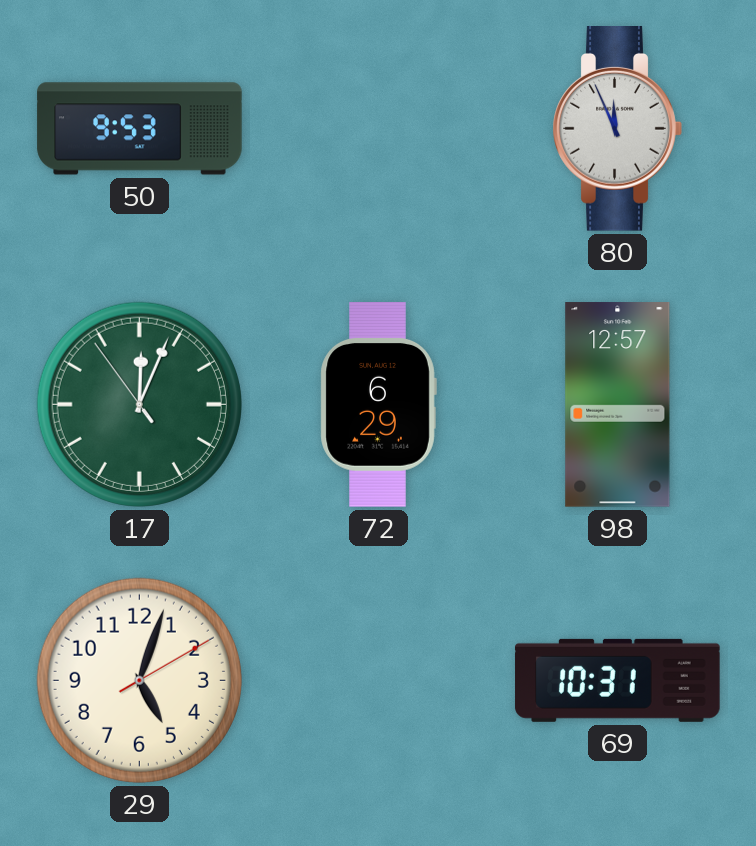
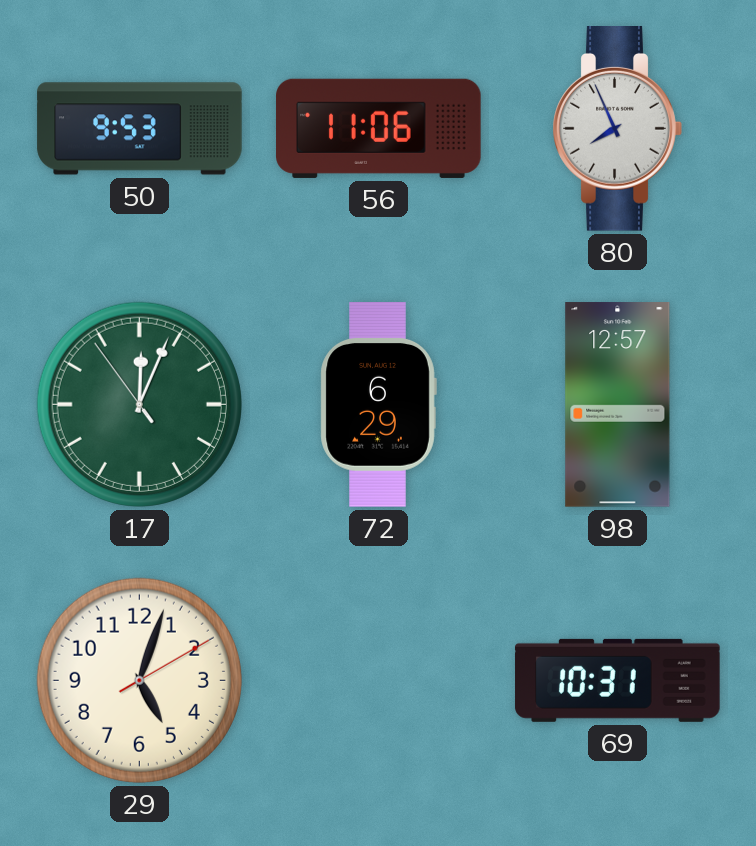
56: none -> 11:06 (379, 128)
80: 11:56 -> 7:56 (617, 129)
